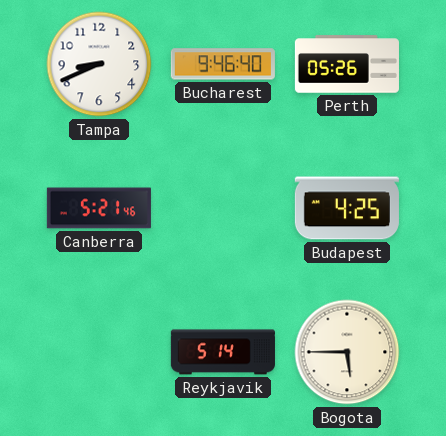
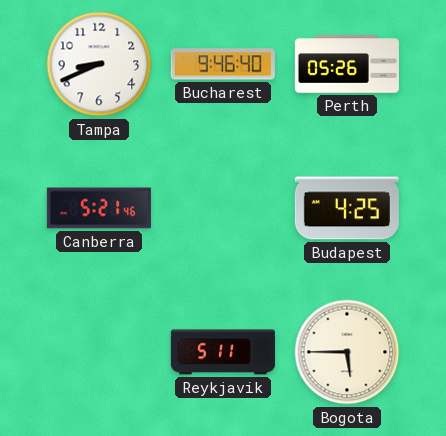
Reykjavik: 5:14 -> 5:11 (223, 352)
